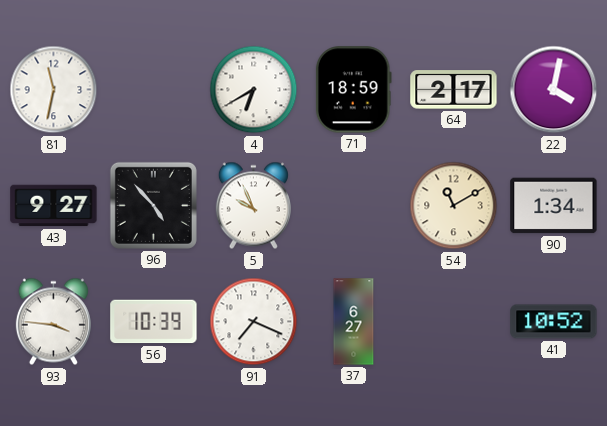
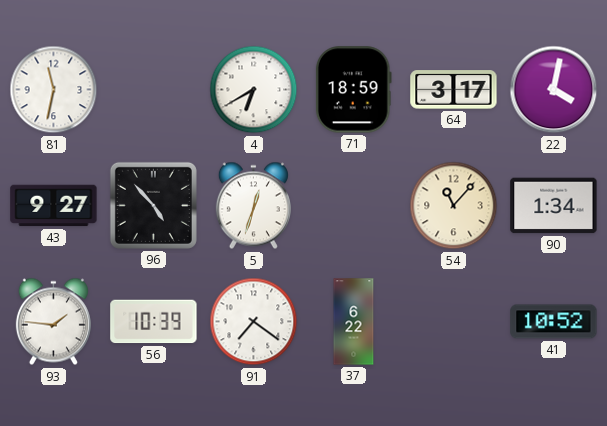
64: 2:17 -> 3:17 (454, 90)
5: 9:56 -> 12:33 (253, 206)
54: 11:10 -> 11:07 (454, 206)
93: 3:46 -> 1:46 (53, 322)
91: 7:19 -> 7:21 (254, 322)
37: 6:27 -> 6:22 (354, 322)
